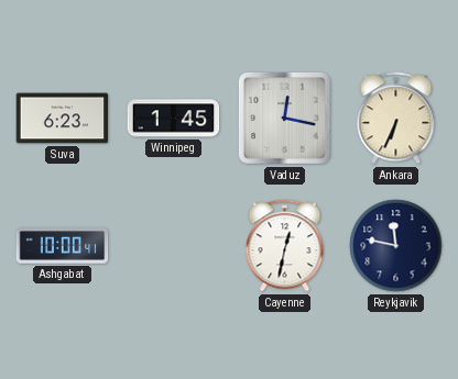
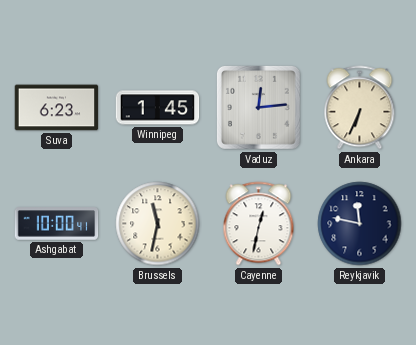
Vaduz: 12:17 -> 12:14 (258, 107)
Brussels: none -> 11:32 (158, 224)
